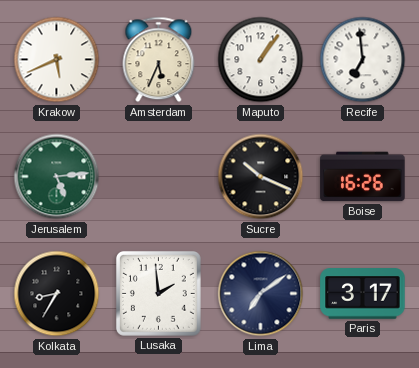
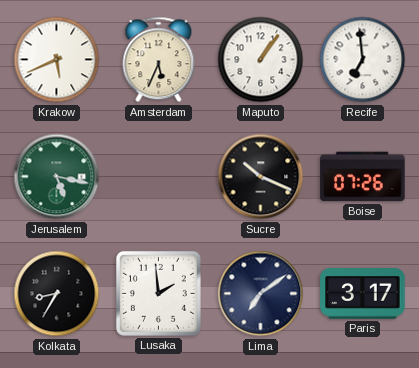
Jerusalem: 5:14 -> 5:17 (57, 177)
Boise: 16:26 -> 07:26 (363, 177)
